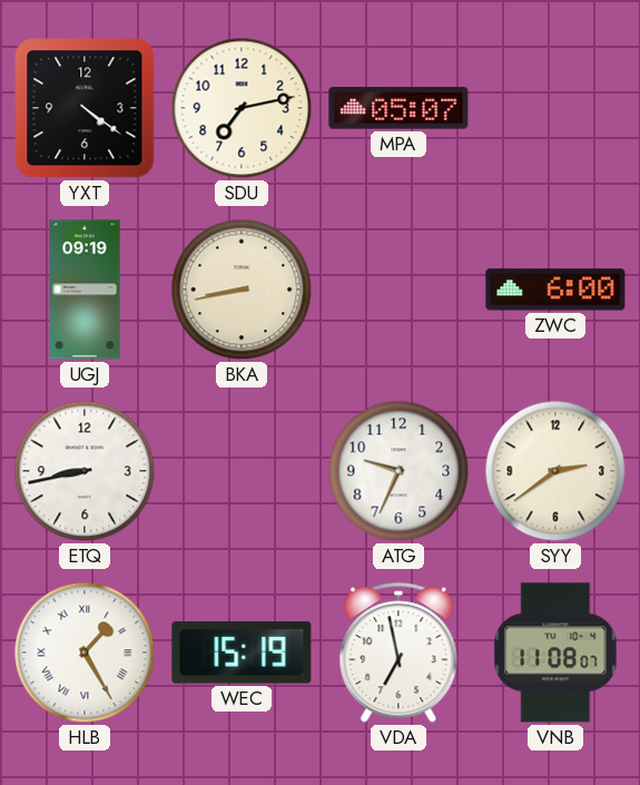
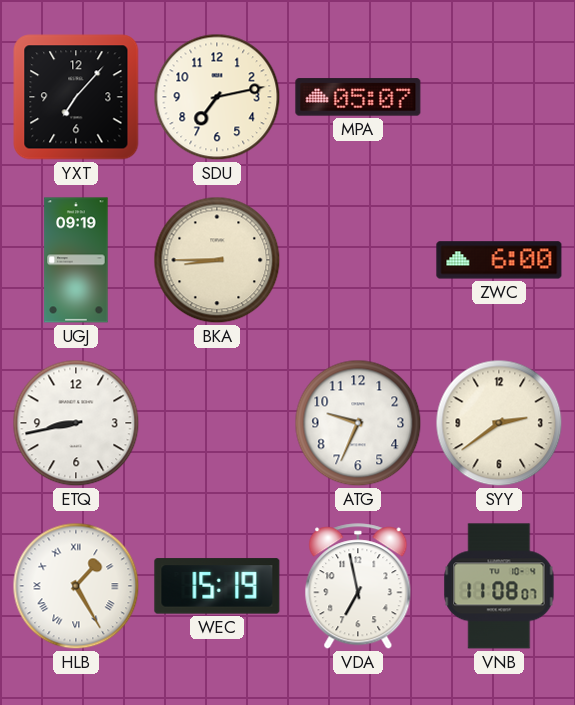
YXT: 4:21 -> 7:07 (76, 97)
BKA: 8:43 -> 8:45 (217, 260)
